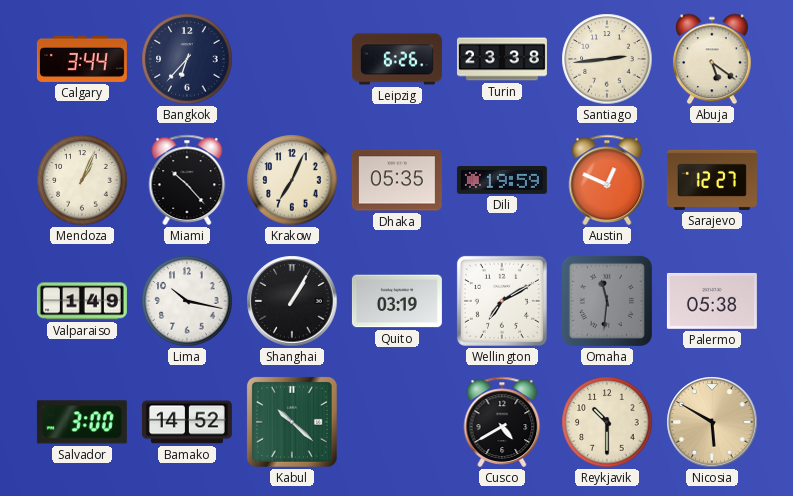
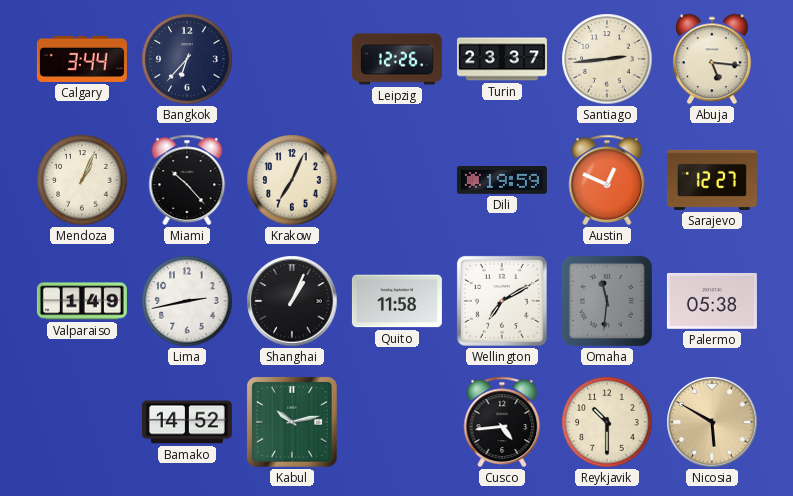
Leipzig: 6:26 -> 12:26 (397, 59)
Turin: 23:38 -> 23:37 (502, 59)
Abuja: 5:21 -> 5:16 (712, 59)
Dhaka: 05:35 -> none (397, 180)
Lima: 10:17 -> 2:43 (187, 301)
Shanghai: 1:05 -> 1:04 (292, 301)
Quito: 03:19 -> 11:58 (397, 301)
Salvador: 3:00 -> none (82, 422)
Kabul: 10:22 -> 10:13 (292, 422)
Cusco: 4:40 -> 4:44 (502, 422)
